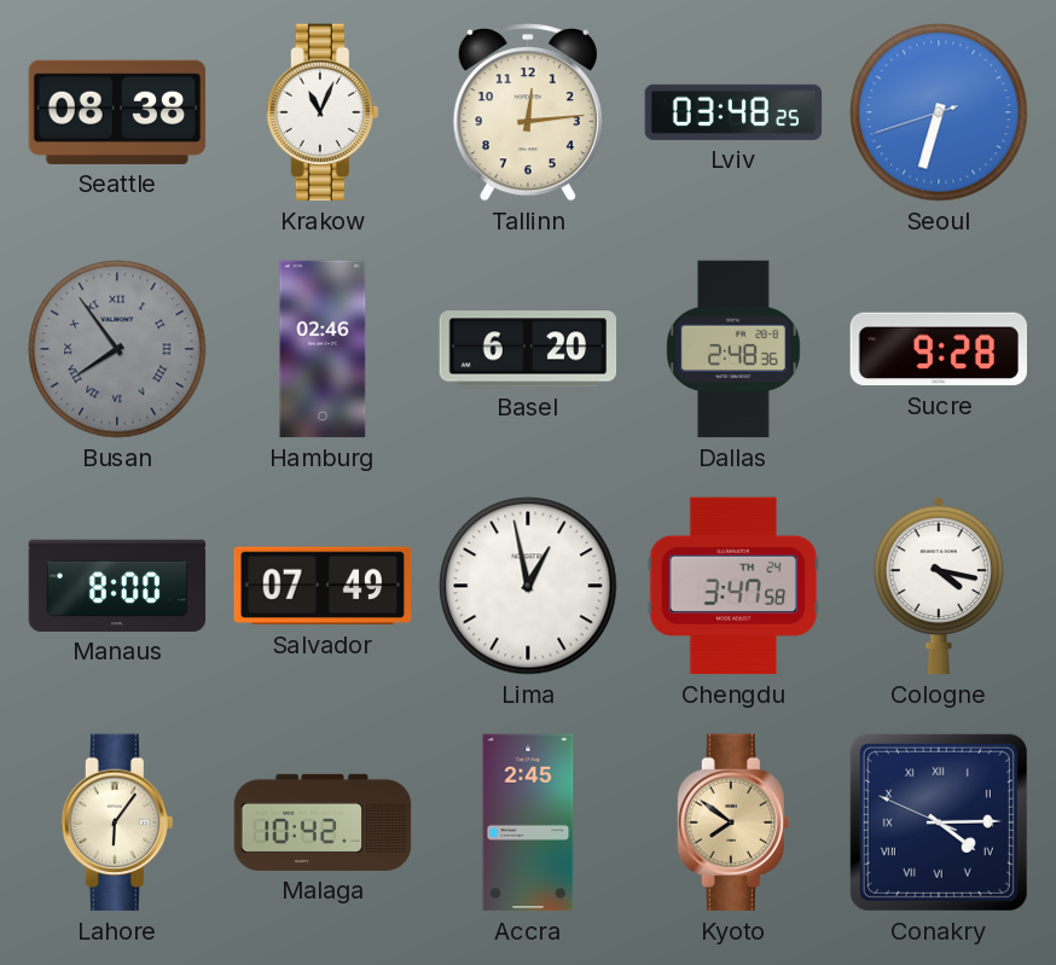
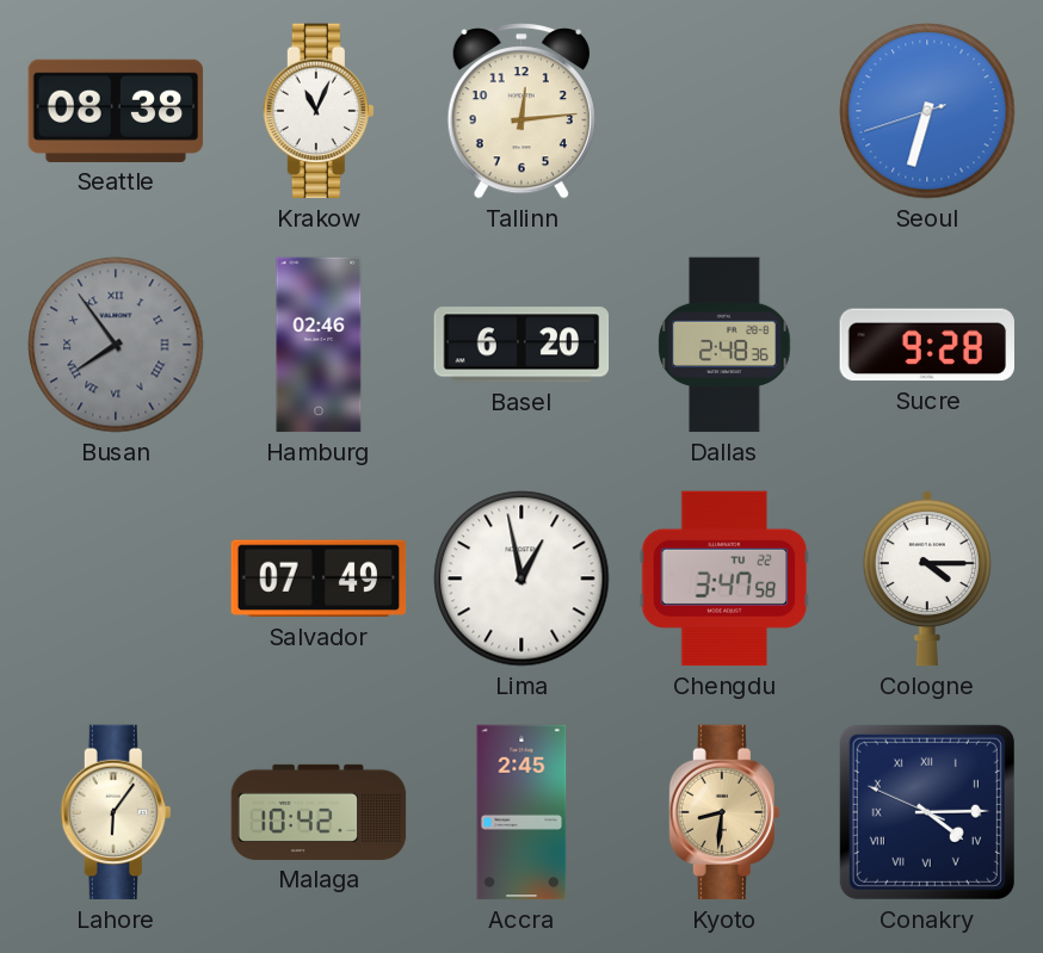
Lviv: 03:48 -> none (733, 112)
Manaus: 8:00 -> none (117, 586)
Chengdu date: TH 24 -> TU 22 (724, 578)
Cologne: 4:17 -> 4:15 (927, 578)
Kyoto: 7:51 -> 8:31 (724, 812)
